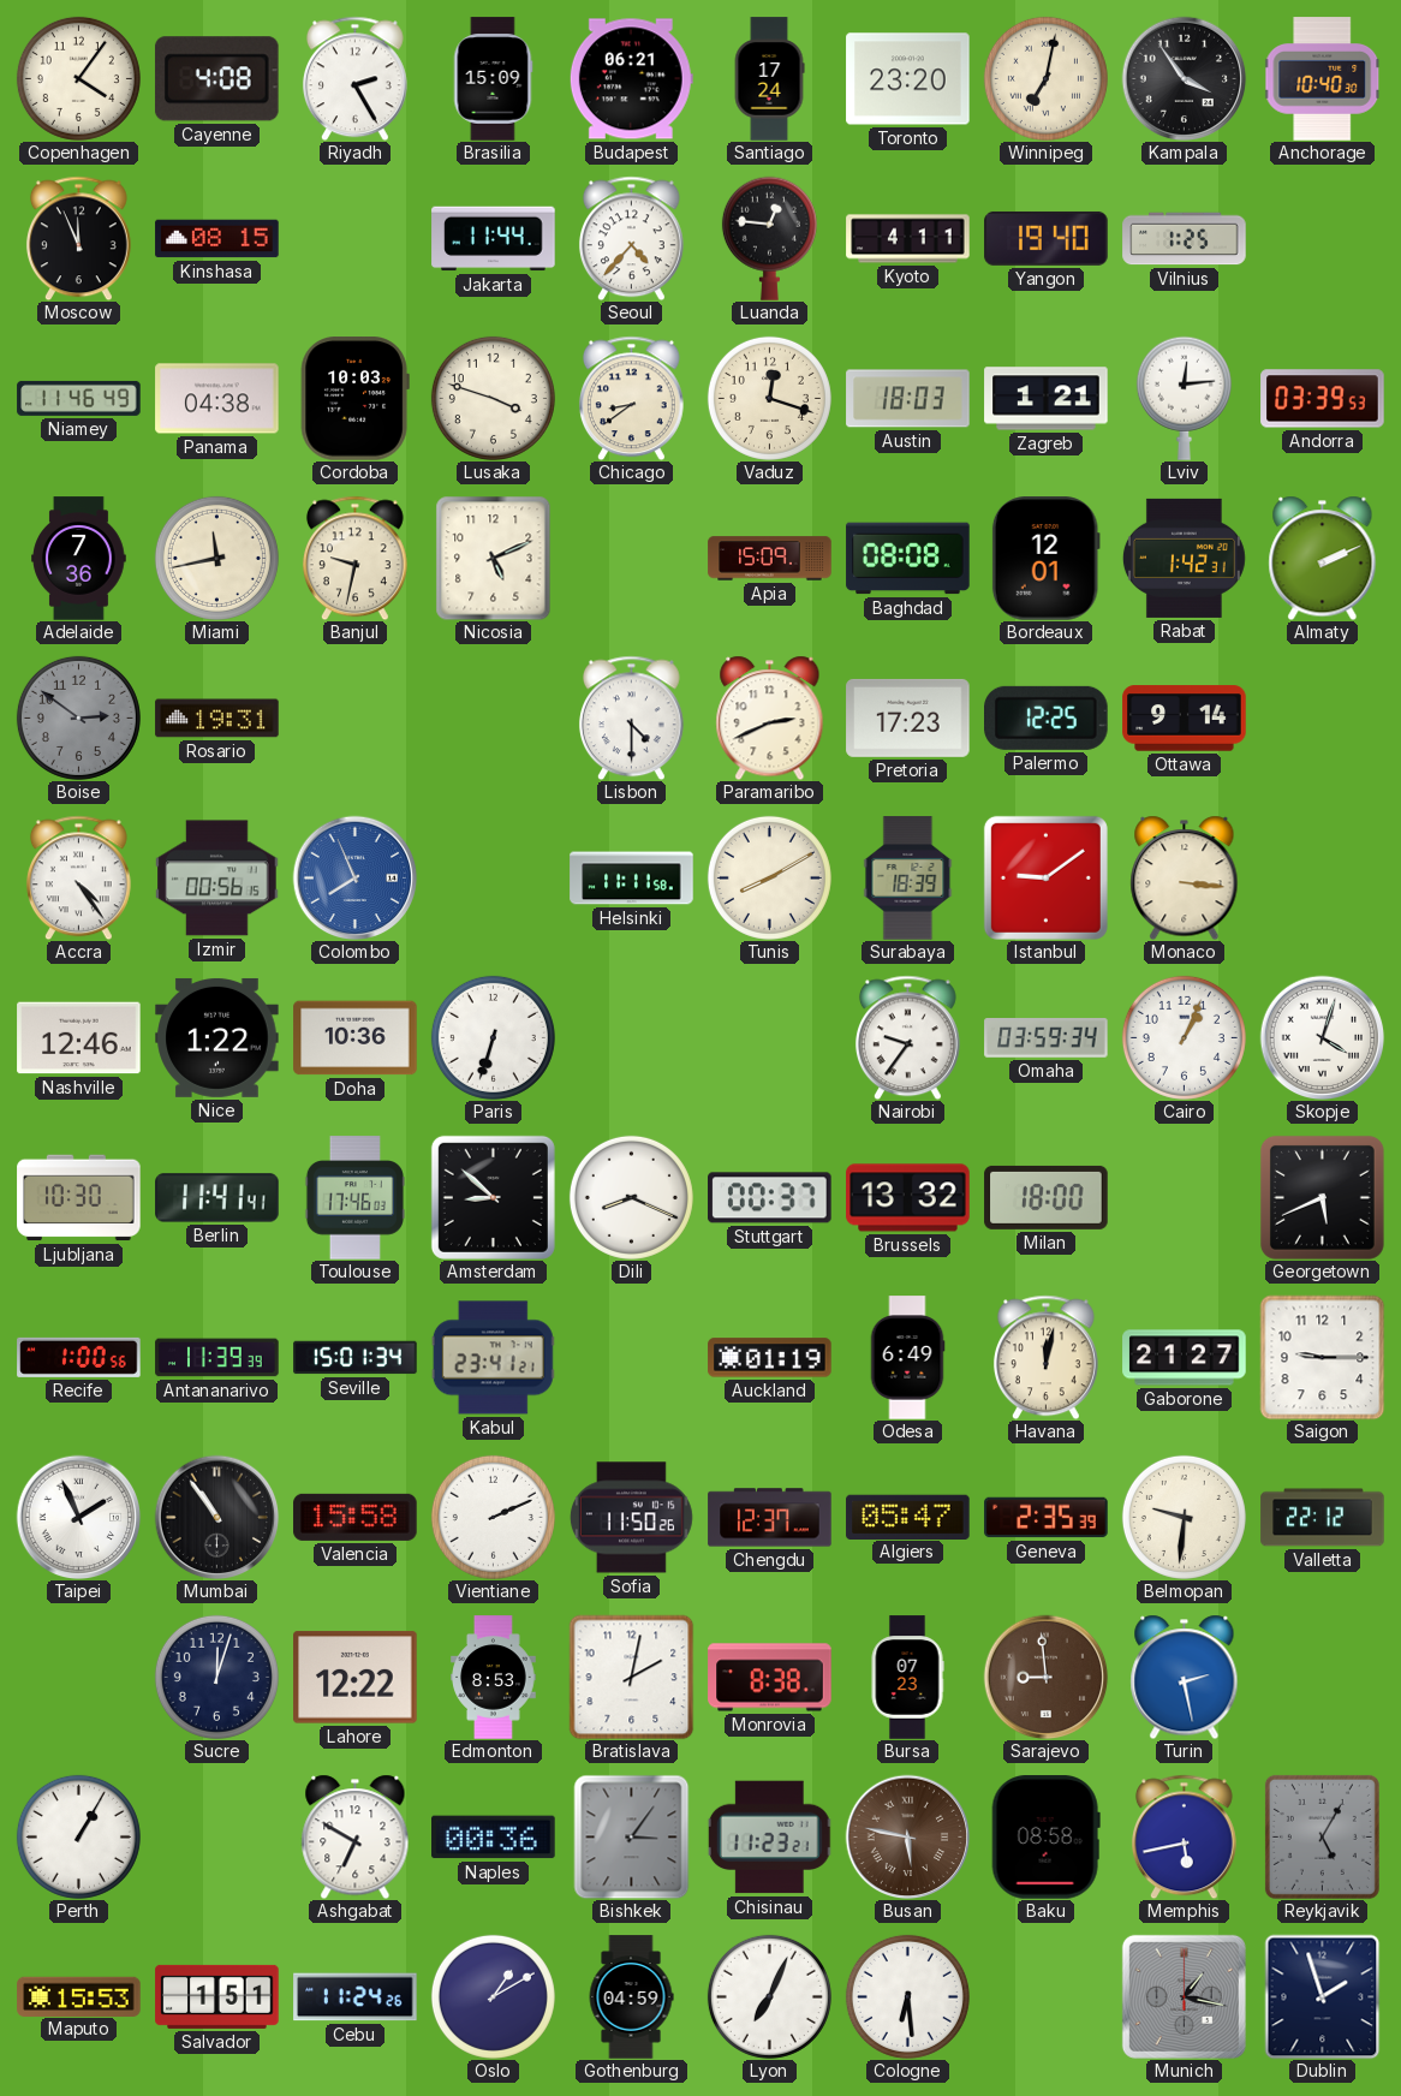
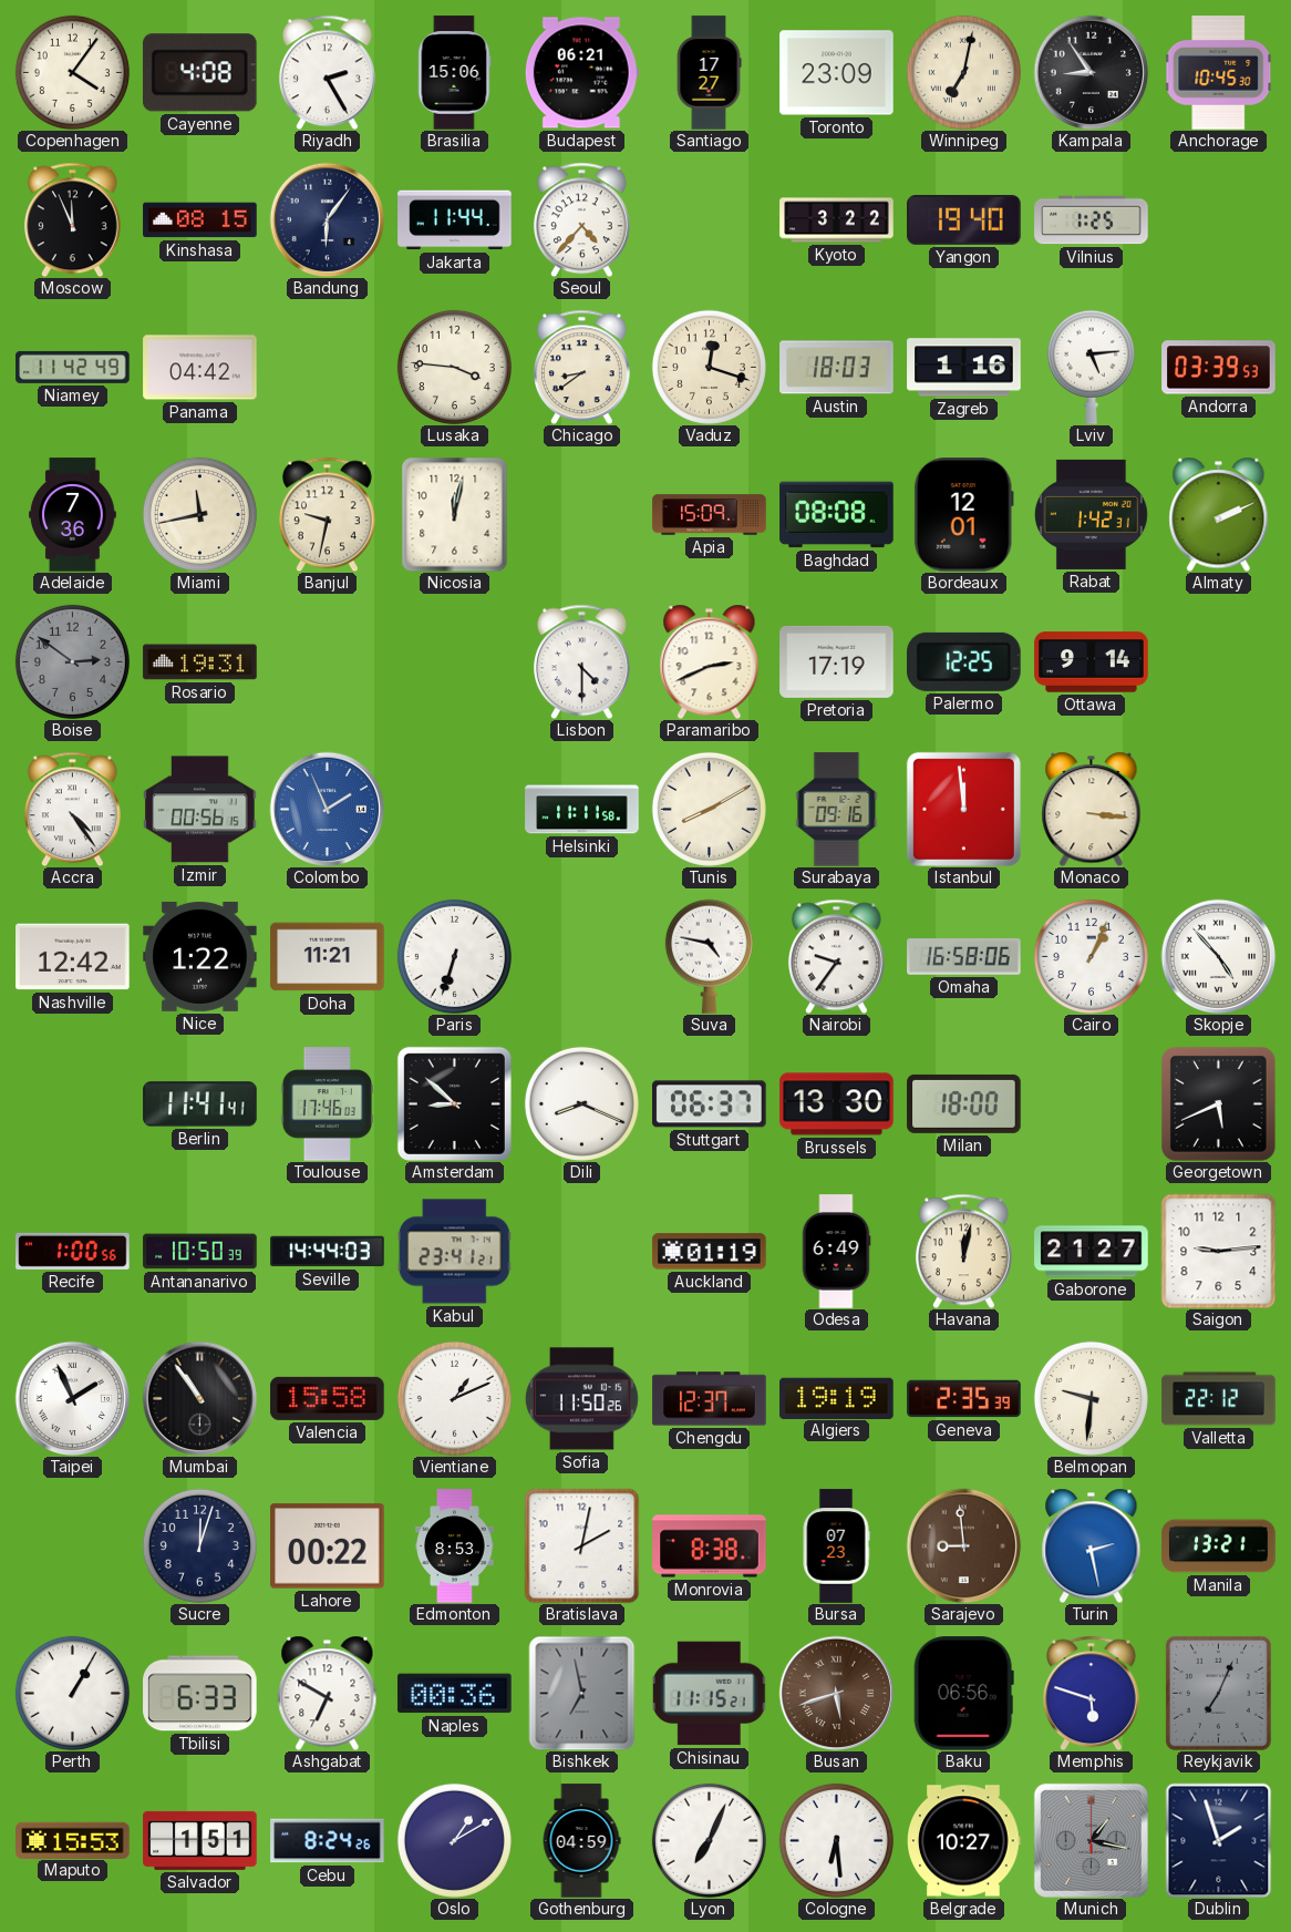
Brasilia: 15:09 -> 15:06 (454, 73)
Santiago: 17:24 -> 17:27 (709, 73)
Toronto: 23:20 -> 23:09 (837, 73)
Kampala: 3:54 -> 8:54 (1091, 72)
Anchorage: 10:40 -> 10:45 (1219, 73)
Bandung: none -> 6:06 (327, 219)
Luanda: 12:46 -> none (769, 238)
Kyoto: 4:11 -> 3:22 (837, 220)
Niamey: 11:46 -> 11:42 (73, 367)
Panama: 04:38 -> 04:42 (200, 368)
Cordoba: 10:03 -> none (354, 399)
Lusaka: 3:48 -> 3:46 (454, 367)
Zagreb: 1:21 -> 1:16 (964, 368)
Lviv: 12:14 -> 5:14 (1091, 367)
Nicosia: 5:11 -> 12:02 (455, 514)
Pretoria: 17:23 -> 17:19 (837, 661)
Colombo: 7:56 -> 1:56 (327, 809)
Surabaya: 18:39 -> 09:16 (837, 810)
Istanbul: 9:09 -> 11:59 (963, 809)
Nashville: 12:46 -> 12:42 (73, 957)
Doha: 10:36 -> 11:21 (328, 957)
Suva: none -> 4:47 (709, 956)
Omaha: 03:59 -> 16:58 (964, 957)
Skopje: 4:03 -> 4:53 (1218, 956)
Ljubljana: 10:30 -> none (79, 1198)
Stuttgart: 00:37 -> 06:37 (710, 1104)
Brussels: 13:32 -> 13:30 (837, 1104)
Antananarivo: 11:39 -> 10:50 (200, 1252)
Seville: 15:01 -> 14:44 (328, 1252)
Saigon: 9:15 -> 9:14 (1218, 1251)
Vientiane: 2:11 -> 1:11 (454, 1398)
Algiers: 05:47 -> 19:19 (837, 1398)
Lahore: 12:22 -> 00:22 (328, 1546)
Manila: none -> 13:21 (1219, 1546)
Tbilisi: none -> 6:33 (200, 1694)
Bishkek: 3:06 -> 6:58 (582, 1693)
Chisinau: 11:23 -> 11:15 (709, 1694)
Busan: 5:47 -> 5:42 (836, 1693)
Baku: 08:58 -> 06:56 (963, 1694)
Memphis: 5:43 -> 5:48 (1091, 1693)
Reykjavik: 5:05 -> 7:04 (1218, 1693)
Cebu: 11:24 -> 8:24 (328, 1841)
Belgrade: none -> 10:27 (964, 1841)
